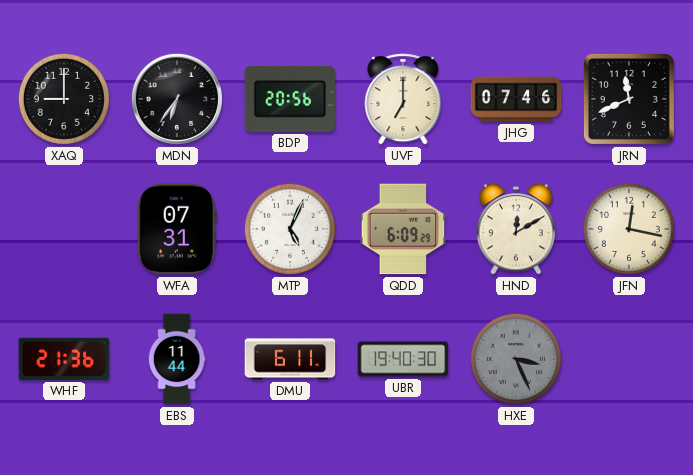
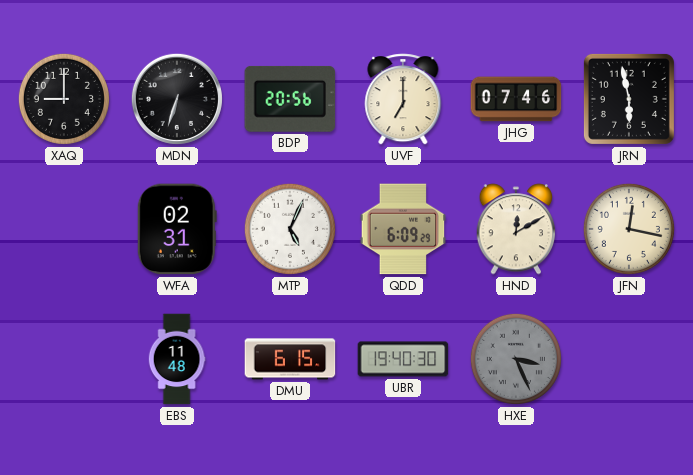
MDN: 6:36 -> 6:33 (177, 99)
JRN: 11:41 -> 5:58 (629, 99)
WFA: 07:31 -> 02:31 (177, 229)
WHF: 21:36 -> none (64, 359)
EBS: 11:44 -> 11:48 (177, 359)
DMU: 6:11 -> 6:15 (290, 359)
